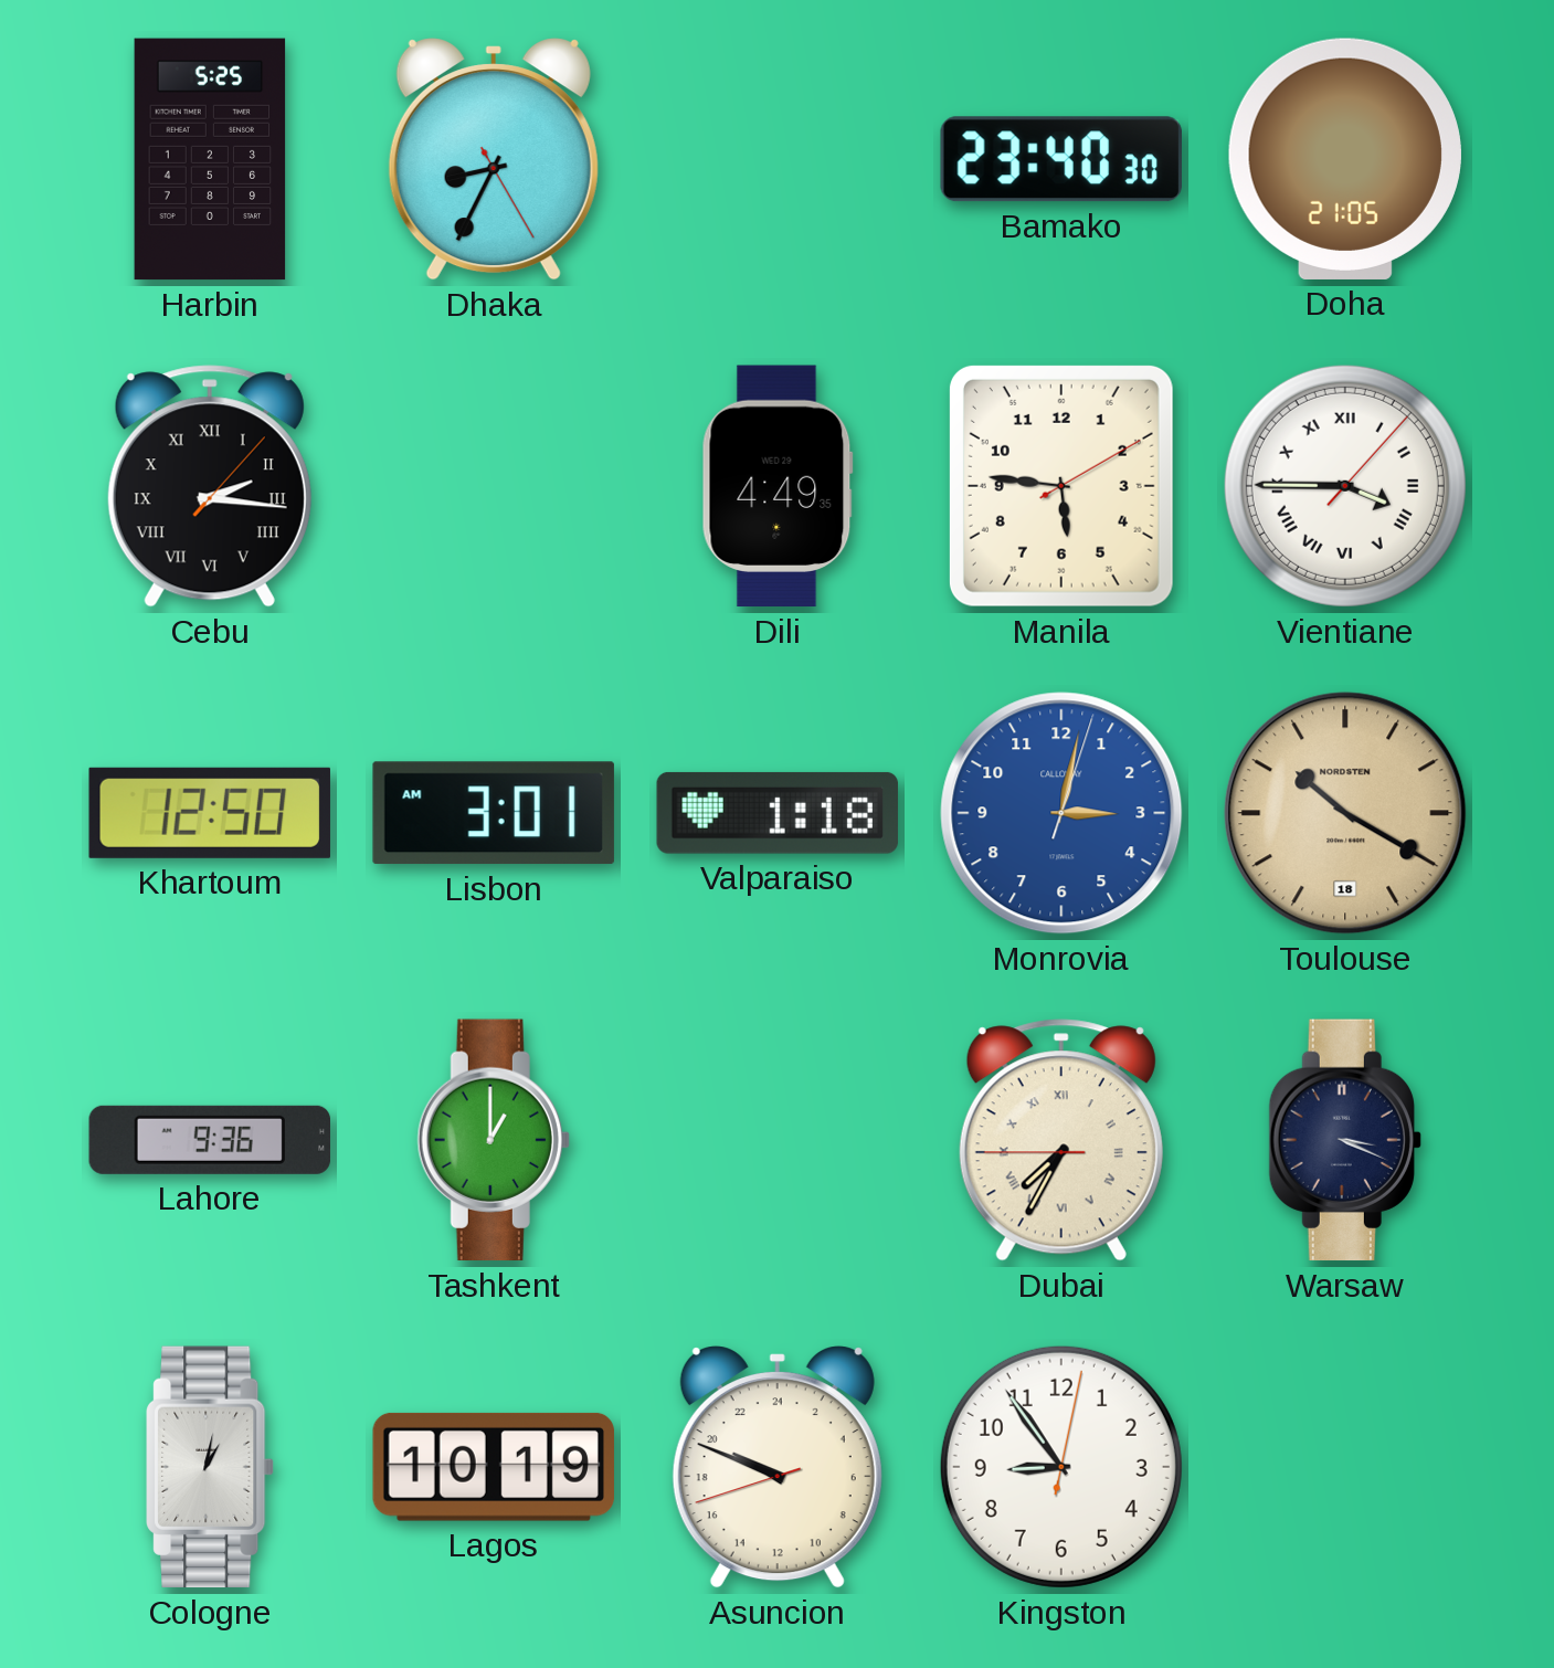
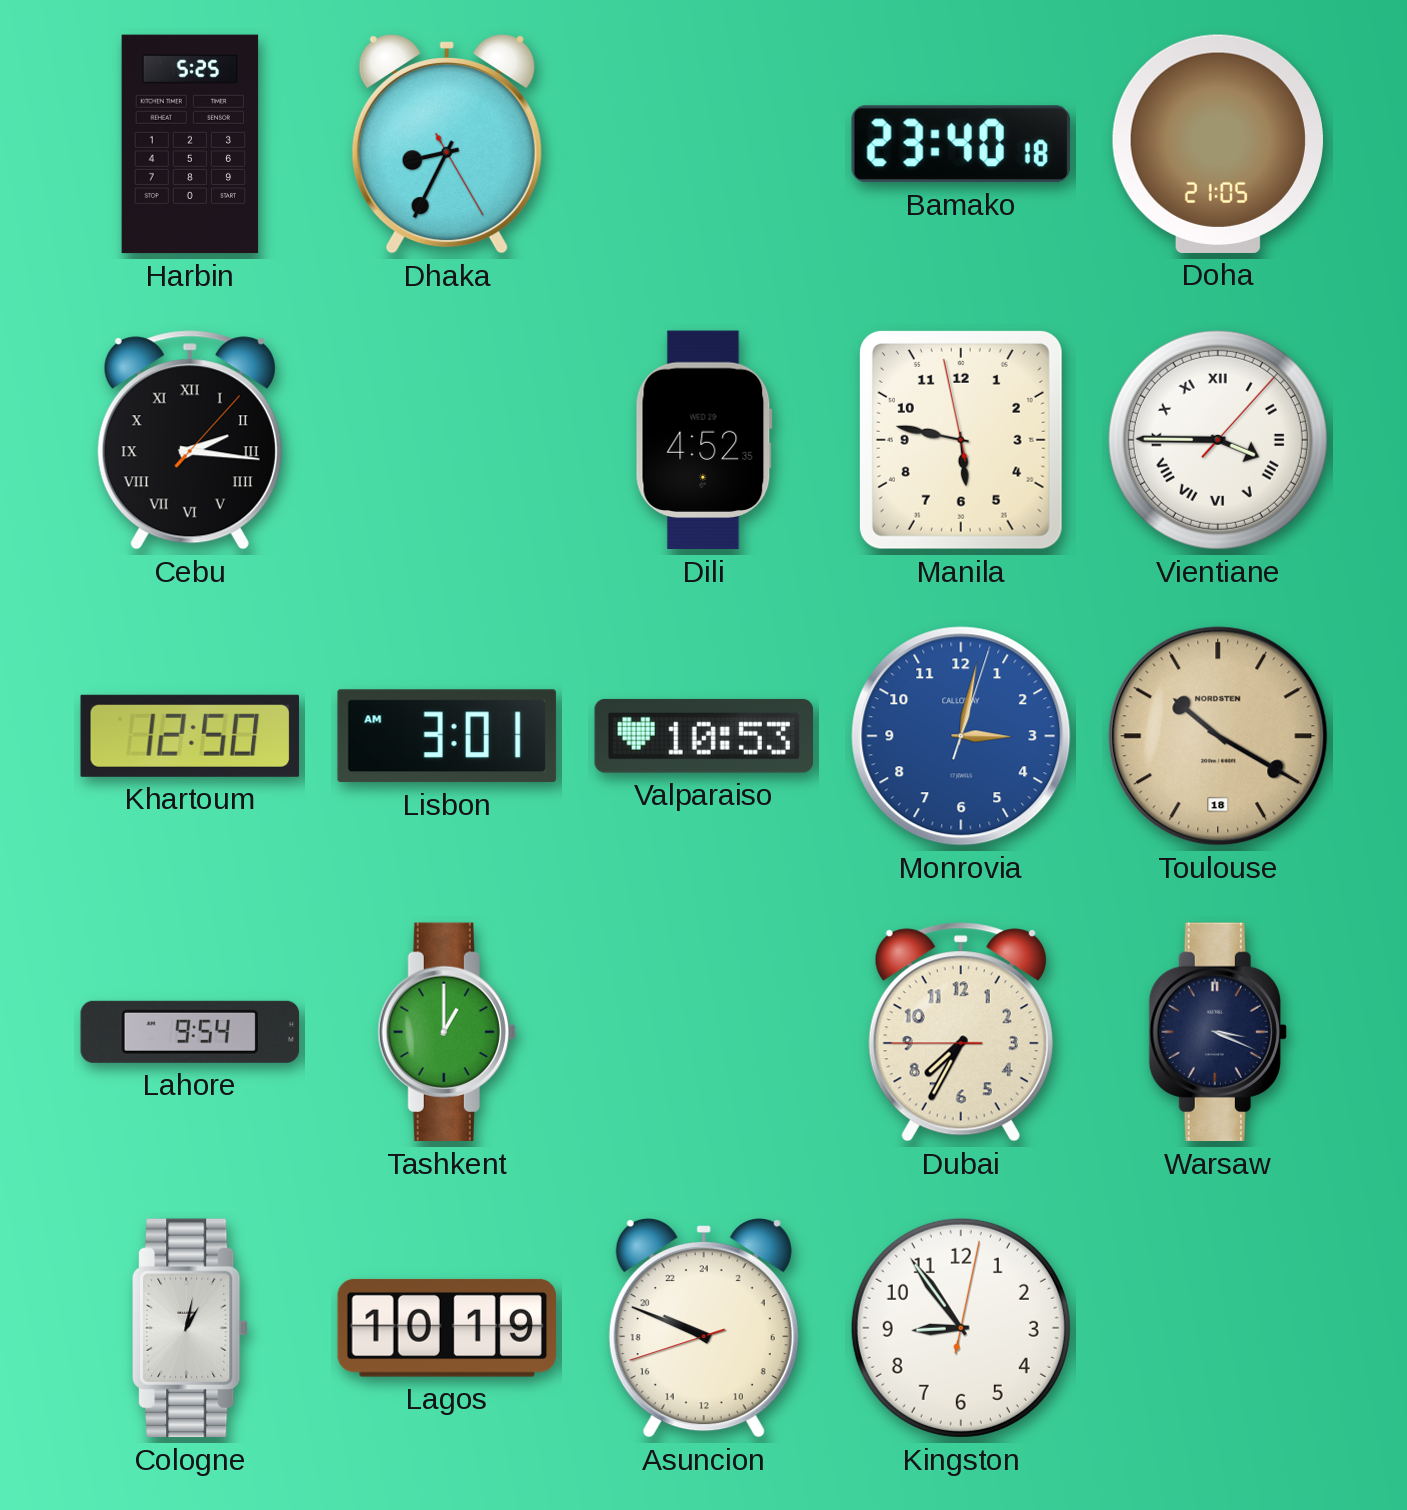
Bamako: 23:40:30 -> 23:40:18 (961, 144)
Dili: 4:49 -> 4:52 (704, 440)
Manila: 5:46:10 -> 5:46:58 (961, 440)
Valparaiso: 1:18 -> 10:53 (704, 736)
Lahore: 9:36 -> 9:54 (190, 1032)
Dubai numerals: Roman -> Arabic (961, 1032)
